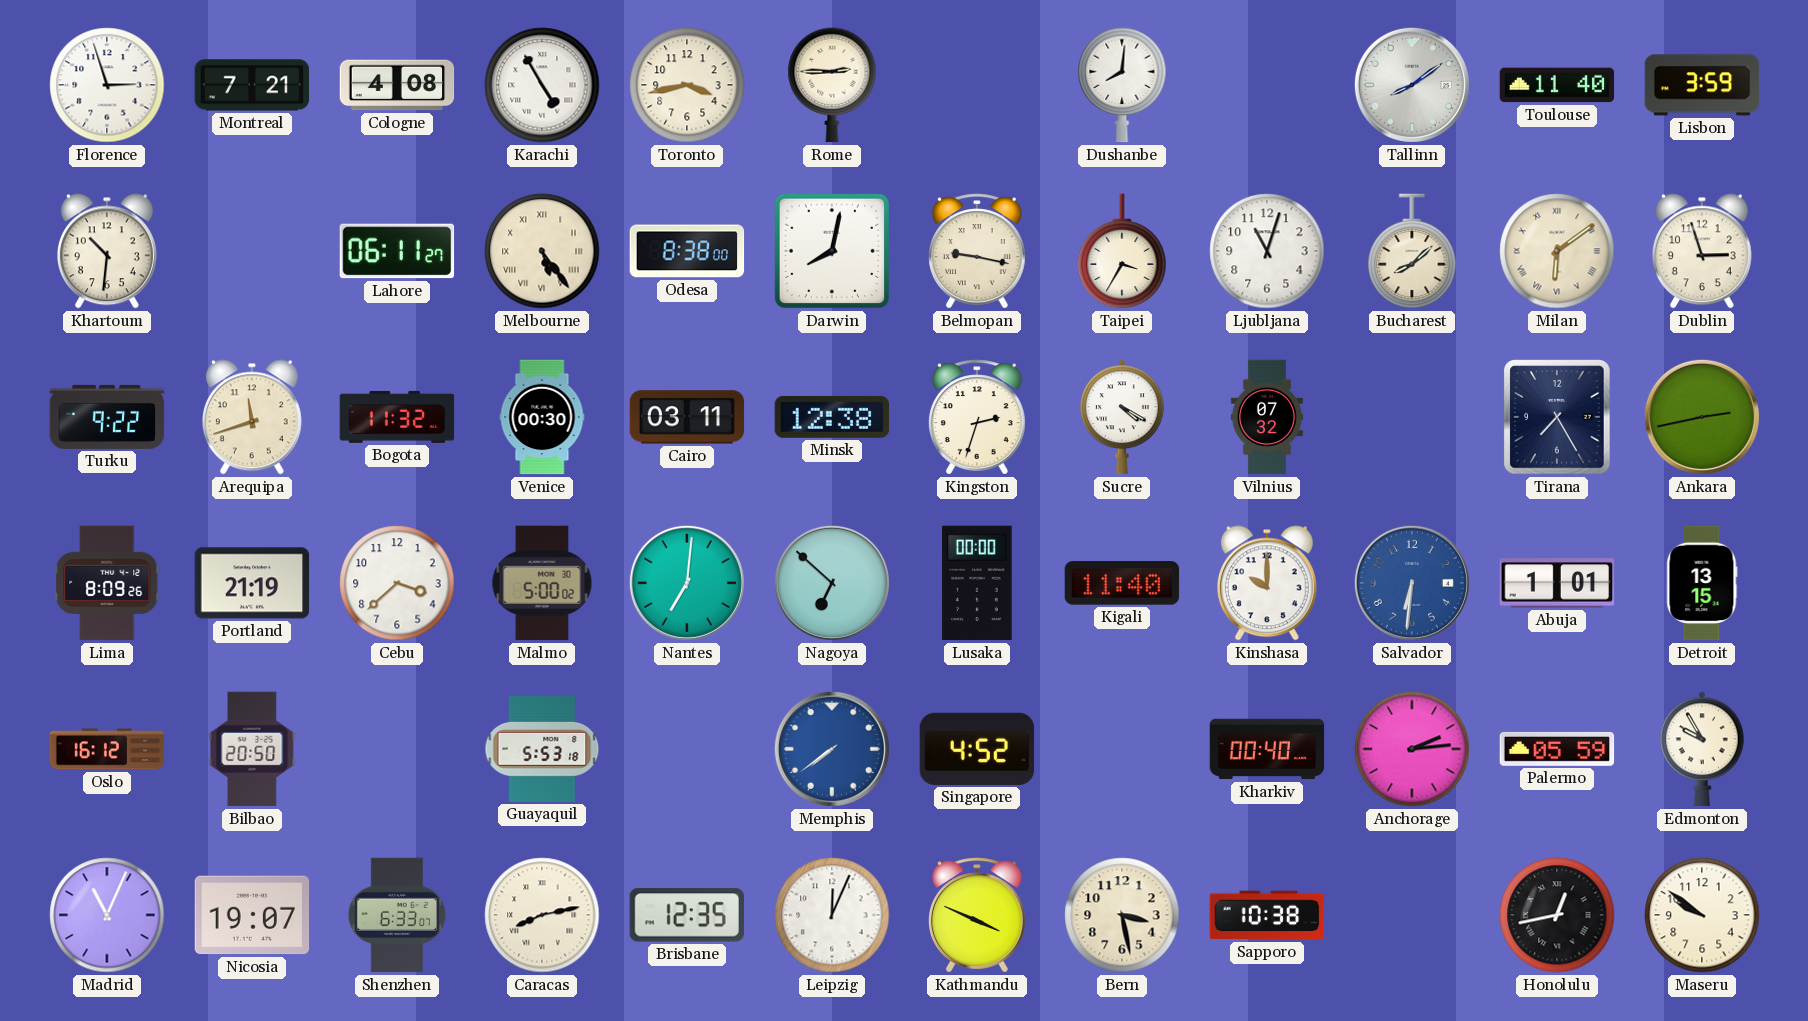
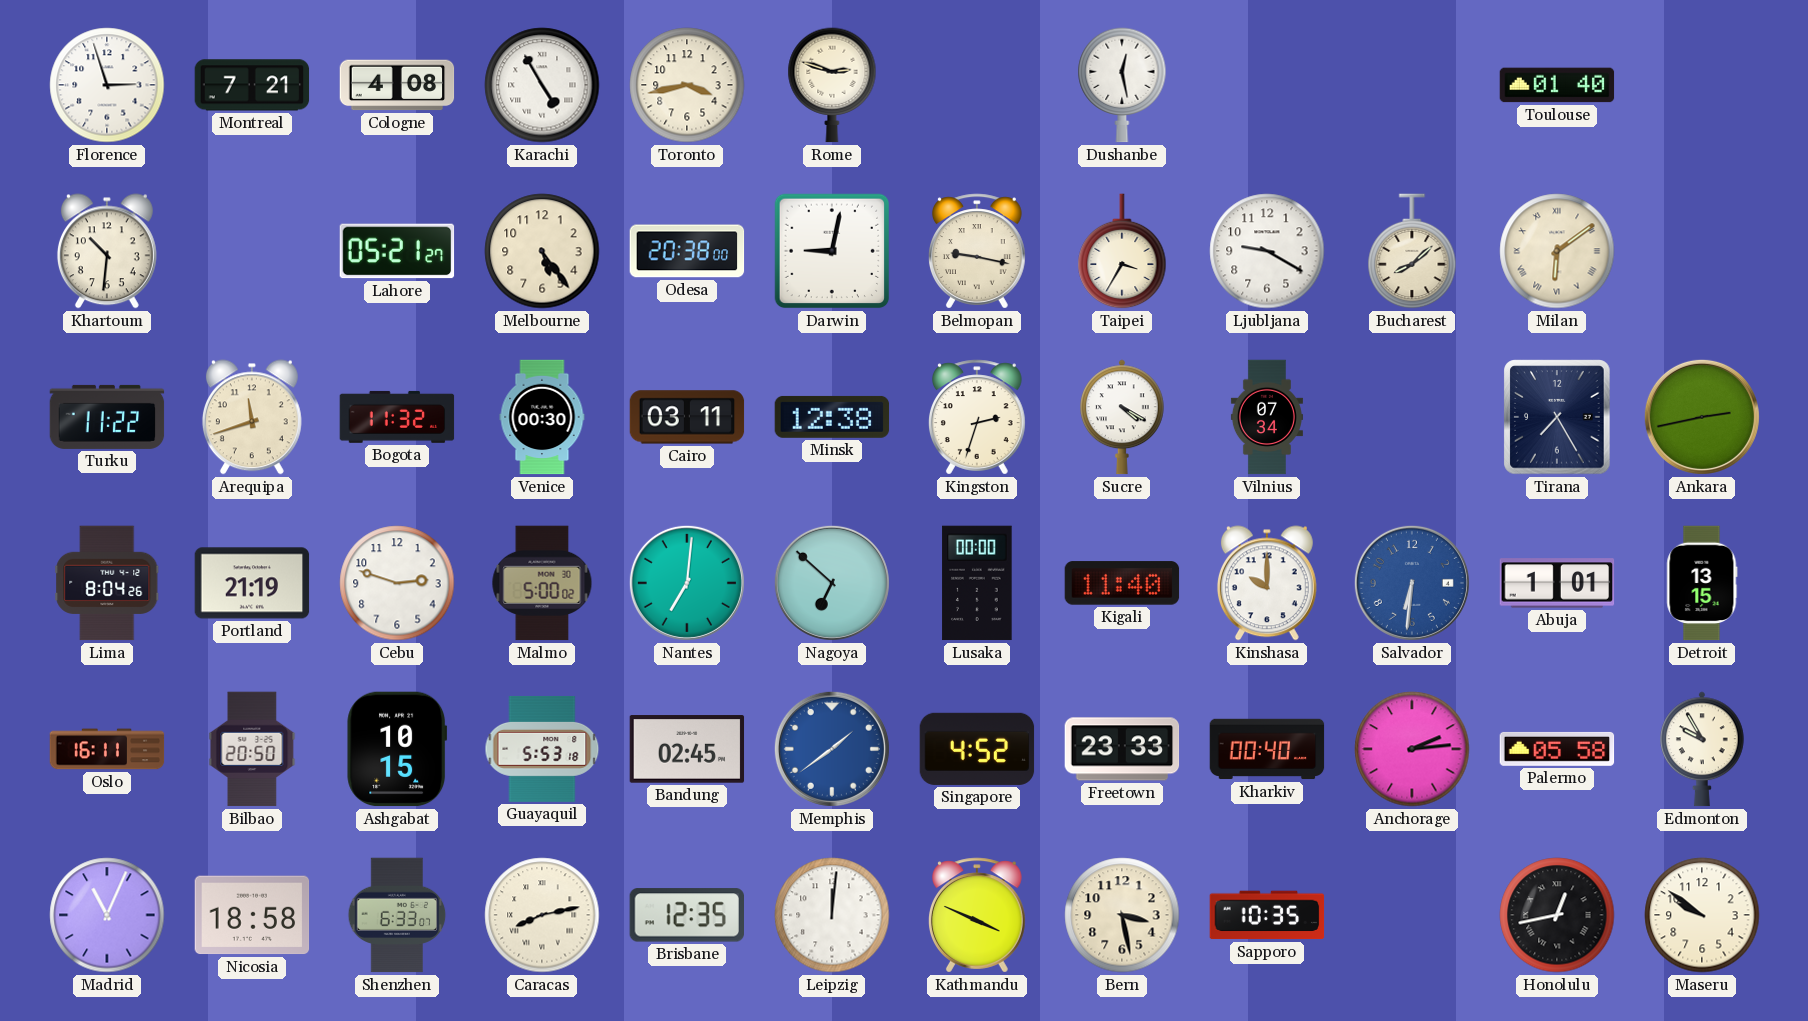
Rome: 2:45 -> 2:48 (832, 85)
Dushanbe: 8:01 -> 12:28 (1122, 85)
Tallinn: 8:09 -> none (1412, 85)
Toulouse: 11:40 -> 01:40 (1557, 85)
Lisbon: 3:59 -> none (1702, 85)
Lahore: 06:11 -> 05:21 (397, 251)
Melbourne numerals: Roman -> Arabic (542, 251)
Odesa: 8:38 -> 20:38 (687, 251)
Darwin: 8:02 -> 9:02 (832, 251)
Ljubljana: 11:03 -> 9:20 (1267, 251)
Dublin: 2:57 -> none (1702, 251)
Turku: 9:22 -> 11:22 (107, 417)
Vilnius: 07:32 -> 07:34 (1267, 417)
Lima: 8:09 -> 8:04 (107, 583)
Cebu: 3:38 -> 2:48 (397, 583)
Oslo: 16:12 -> 16:11 (107, 749)
Ashgabat: none -> 10:15 (397, 749)
Bandung: none -> 02:45 (687, 749)
Memphis: 7:39 -> 1:39 (832, 749)
Freetown: none -> 23:33 (1122, 749)
Palermo: 05:59 -> 05:58 (1557, 749)
Nicosia: 19:07 -> 18:58 (252, 915)
Leipzig: 12:04 -> 12:01 (832, 915)
Sapporo: 10:38 -> 10:35 (1267, 915)
